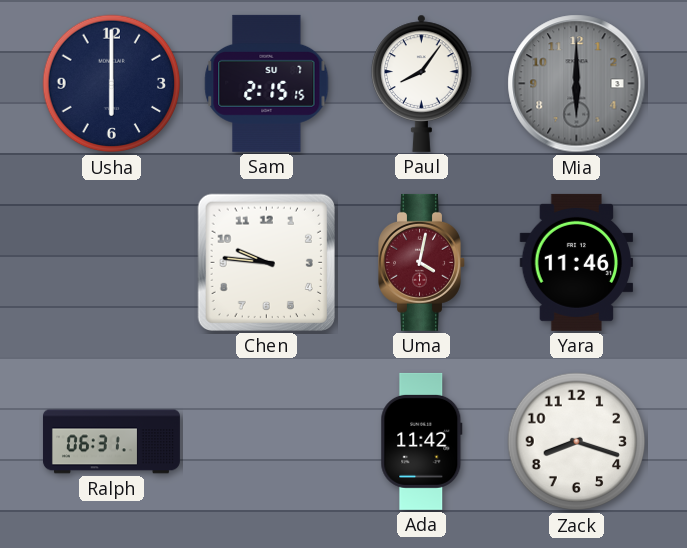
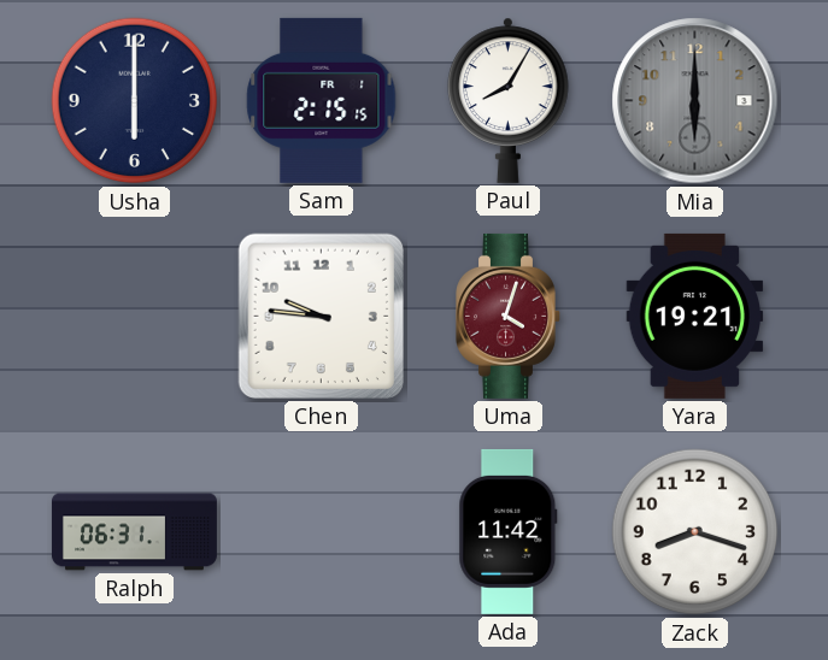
Sam date: SU 7 -> FR 1 (322, 100)
Paul: 8:06 -> 8:05 (509, 100)
Uma: 4:02 -> 4:03 (509, 316)
Yara: 11:46 -> 19:21 (695, 316)
